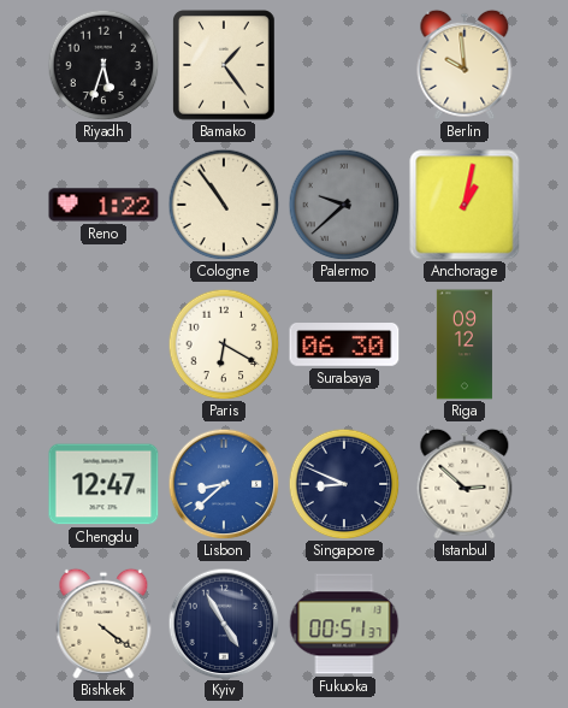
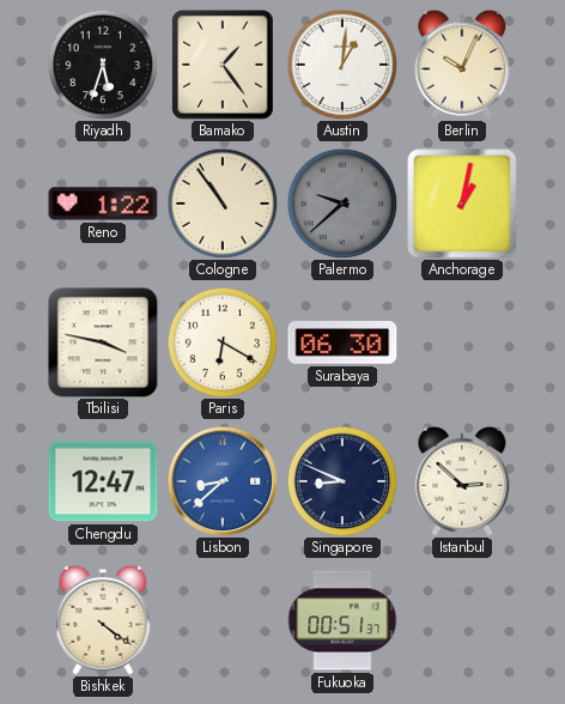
Austin: none -> 1:01 (342, 65)
Berlin: 9:59 -> 10:04 (462, 65)
Tbilisi: none -> 3:47 (103, 342)
Riga: 09:12 -> none (465, 344)
Kyiv: 4:55 -> none (224, 624)
